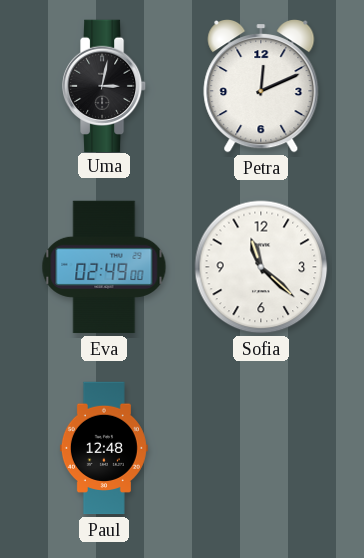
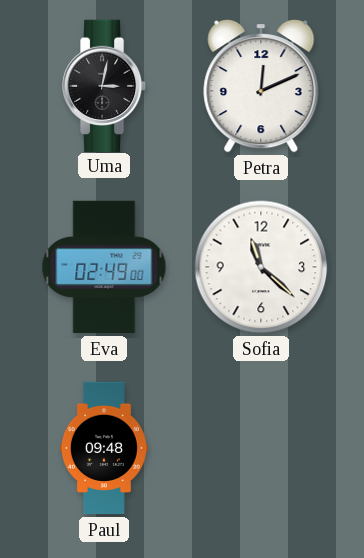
Paul: 12:48 -> 09:48 (104, 448)
